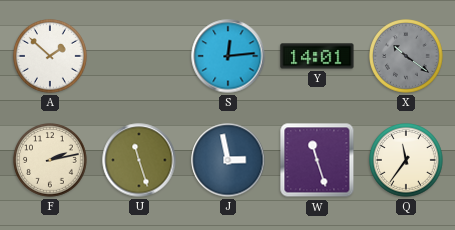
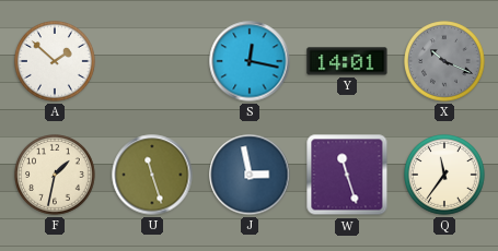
S: 12:14 -> 12:17 (250, 61)
X: 10:21 -> 10:19 (445, 62)
F: 2:13 -> 1:32 (56, 176)
